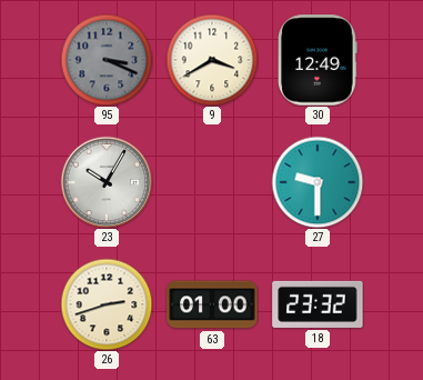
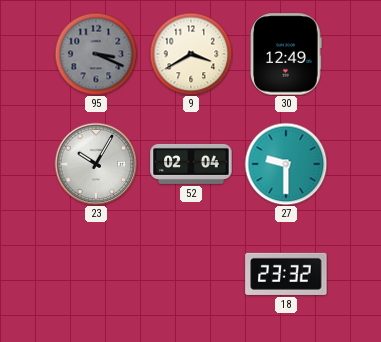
52: none -> 02:04 (191, 164)
26: 2:42 -> none (107, 304)
63: 01:00 -> none (212, 304)
